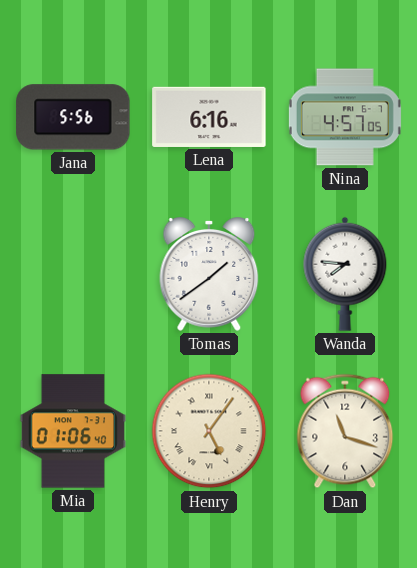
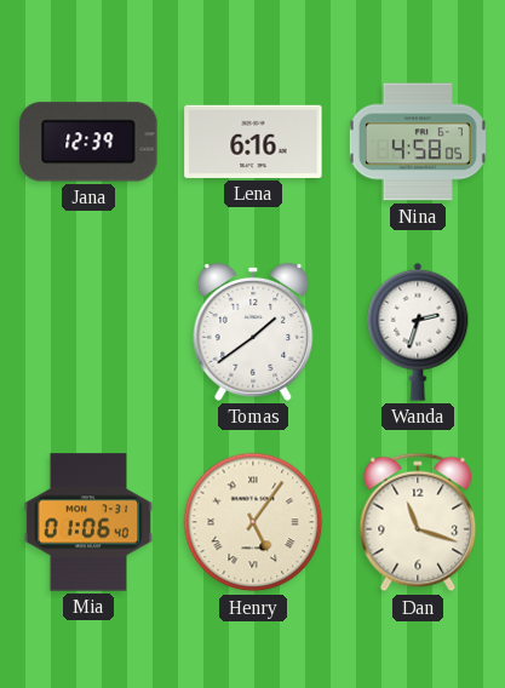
Jana: 5:56 -> 12:39 (88, 142)
Nina: 4:57 -> 4:58 (418, 142)
Wanda: 7:46 -> 2:33 (418, 332)
